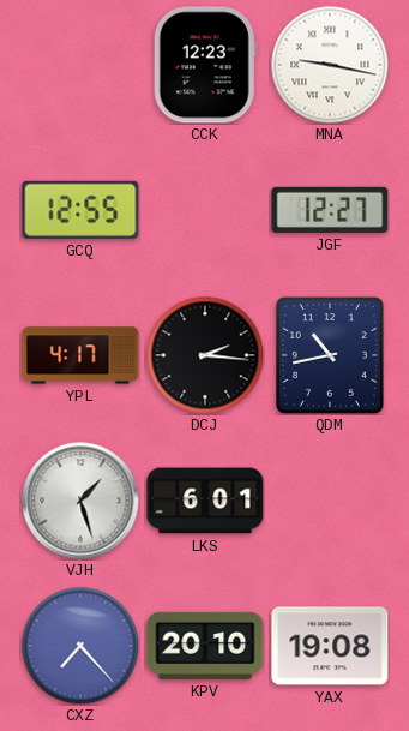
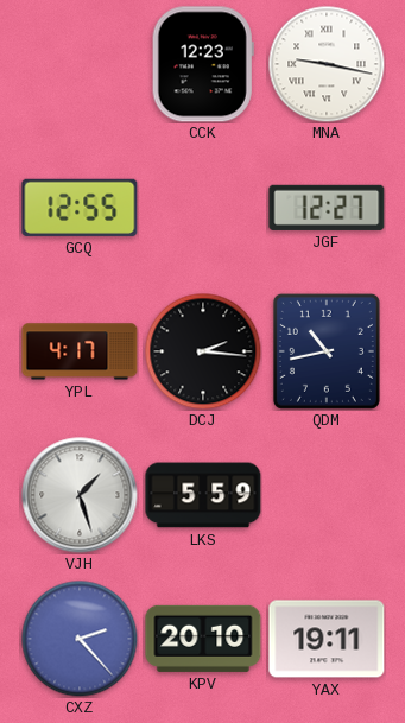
LKS: 6:01 -> 5:59 (203, 495)
CXZ: 7:23 -> 2:23 (80, 639)
YAX: 19:08 -> 19:11 (327, 639)
